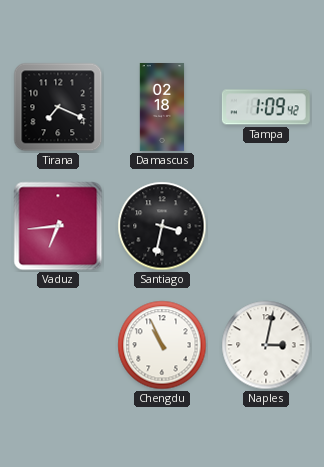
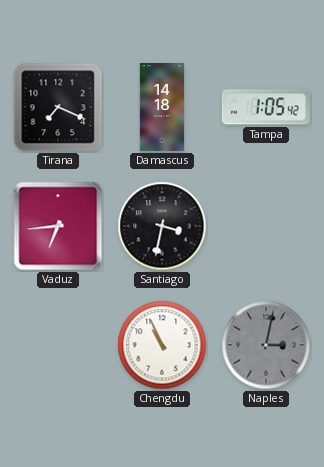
Damascus: 02:18 -> 14:18 (162, 107)
Tampa: 1:09 -> 1:05 (266, 107)
Naples dial: white -> grey (266, 345)
